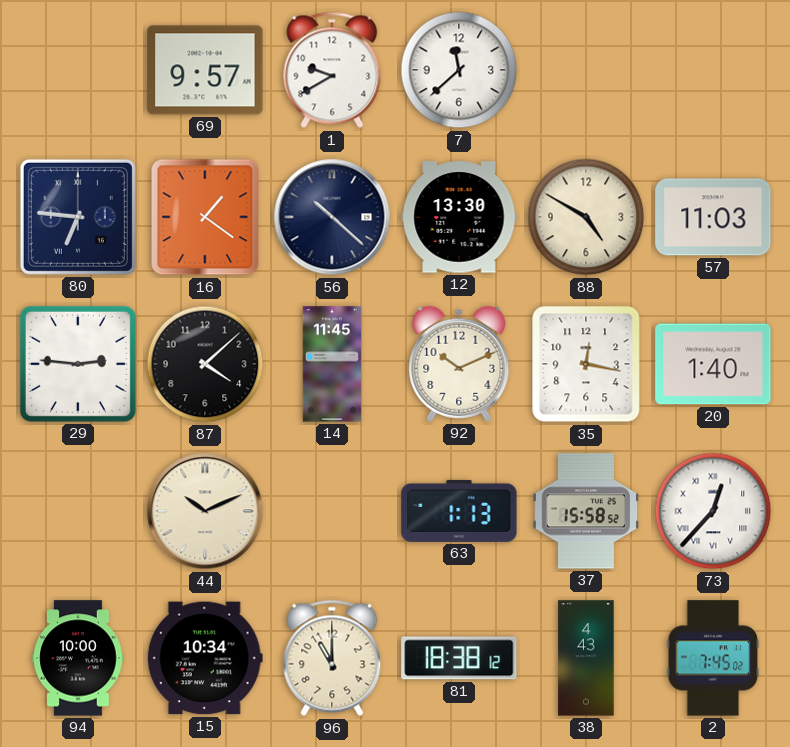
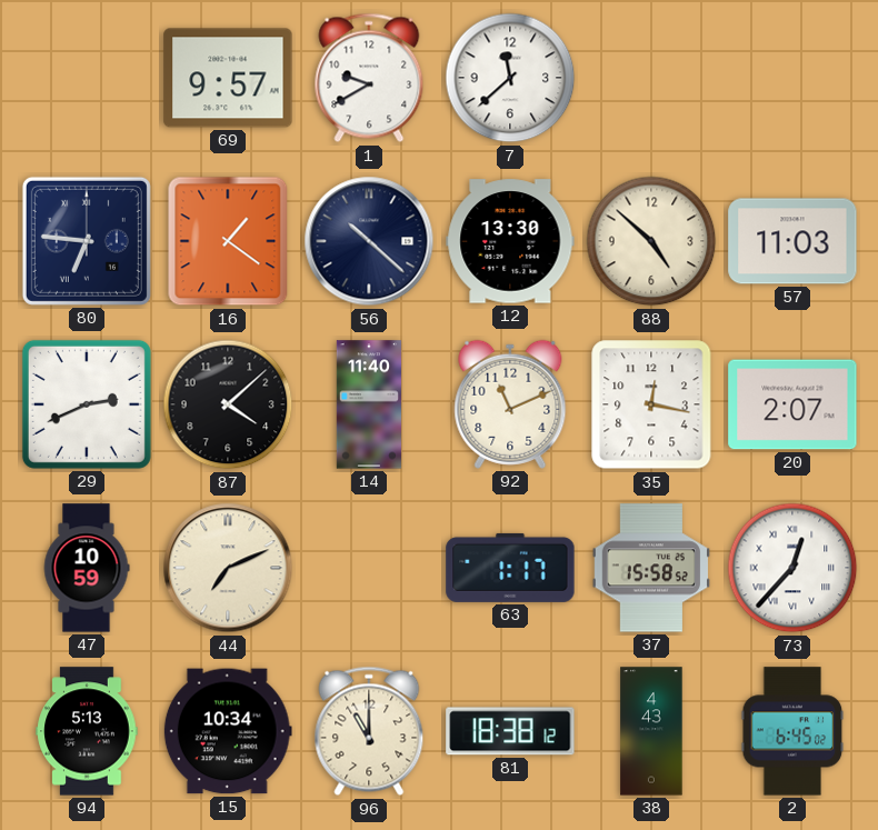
88: 4:50 -> 4:52 (651, 241)
29: 2:46 -> 2:41 (87, 404)
14: 11:45 -> 11:40 (368, 404)
92: 10:11 -> 11:11 (510, 404)
20: 1:40 -> 2:07 (792, 404)
47: none -> 10:59 (87, 568)
44: 10:11 -> 7:11 (228, 568)
63: 1:13 -> 1:17 (510, 568)
94: 10:00 -> 5:13 (87, 731)
2: 7:45 -> 6:45 (792, 731)
